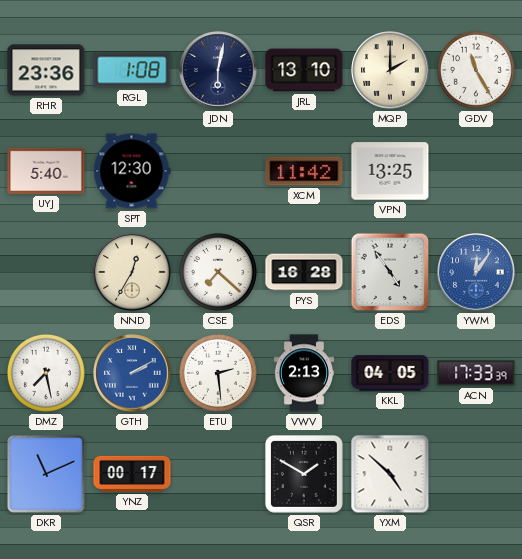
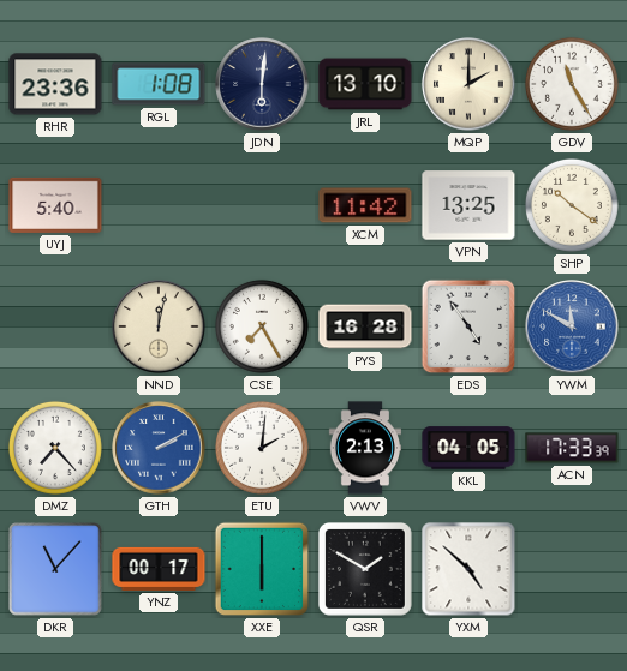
JDN: 6:02 -> 6:01 (262, 84)
SPT: 12:30 -> none (132, 171)
SHP: none -> 10:21 (572, 205)
NND: 12:35 -> 12:02 (159, 326)
CSE: 7:22 -> 7:25 (262, 326)
YWM: 12:06 -> 11:50 (572, 326)
DMZ: 7:28 -> 7:23 (55, 448)
ETU: 2:29 -> 2:01 (262, 448)
DKR: 11:11 -> 11:07 (55, 569)
XXE: none -> 6:00 (262, 569)
